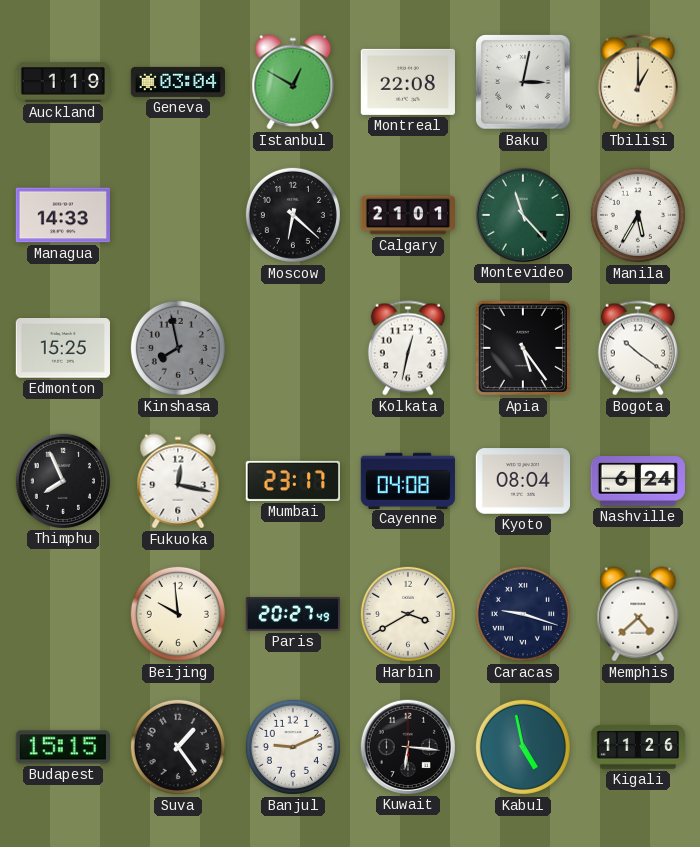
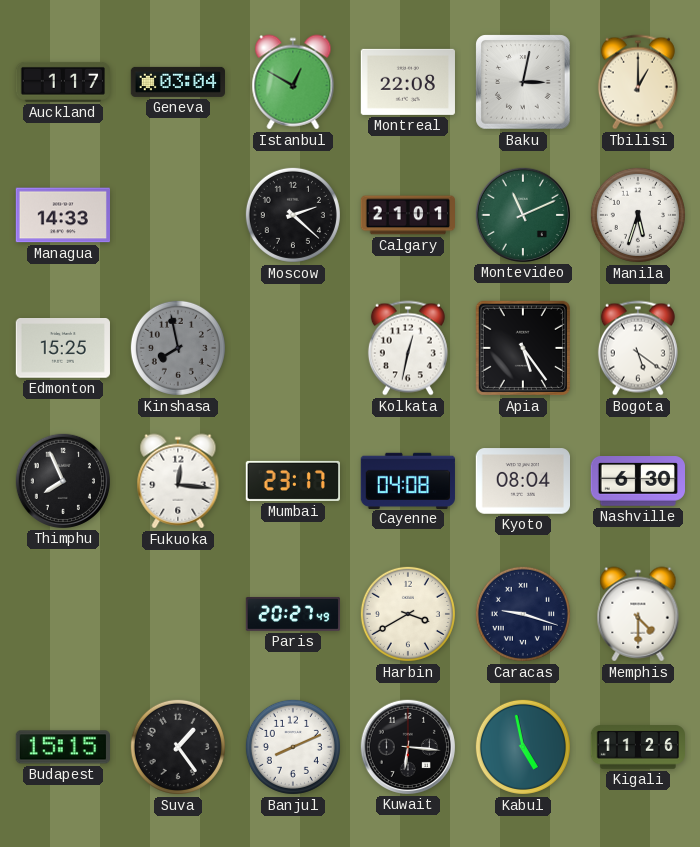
Auckland: 1:19 -> 1:17 (62, 82)
Moscow: 6:22 -> 2:22 (293, 215)
Montevideo: 11:23 -> 11:11 (522, 214)
Manila: 5:35 -> 5:33 (638, 215)
Bogota: 10:21 -> 5:21 (638, 348)
Fukuoka: 12:17 -> 12:16 (178, 481)
Nashville: 6:24 -> 6:30 (637, 481)
Beijing: 9:59 -> none (178, 614)
Memphis: 4:38 -> 4:30 (638, 614)
Banjul: 9:11 -> 8:11 (293, 747)
